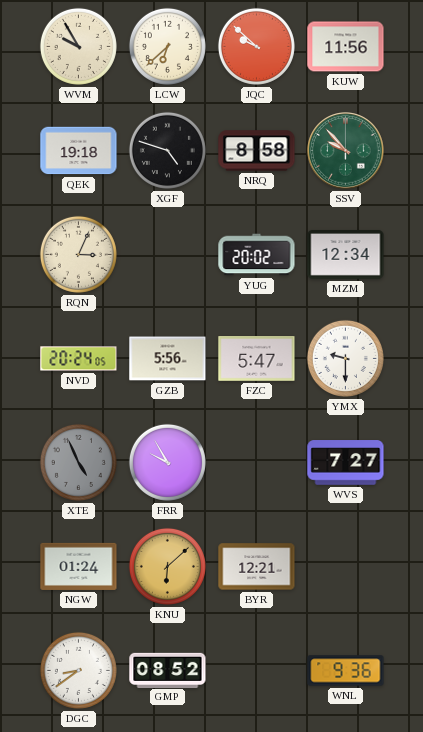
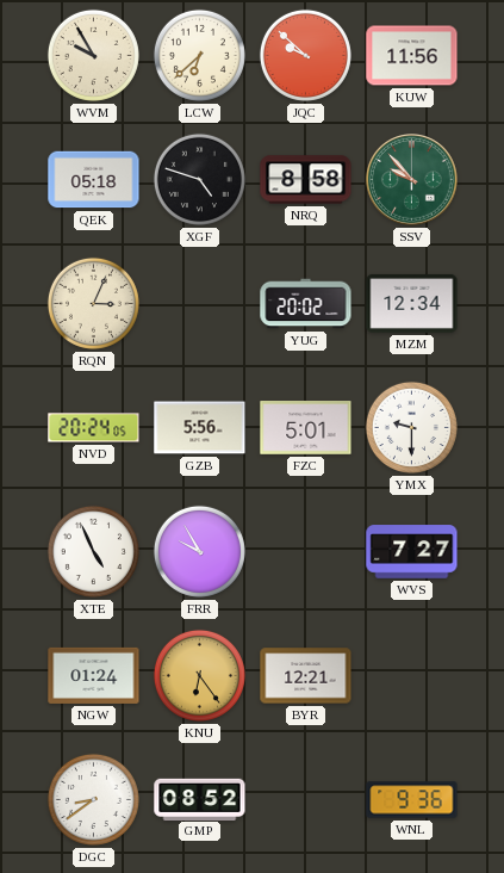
QEK: 19:18 -> 05:18 (94, 180)
FZC: 5:47 -> 5:01 (306, 428)
XTE dial: grey -> white (93, 551)
KNU: 6:08 -> 6:24 (199, 675)
